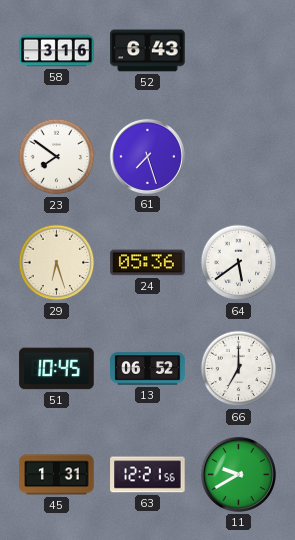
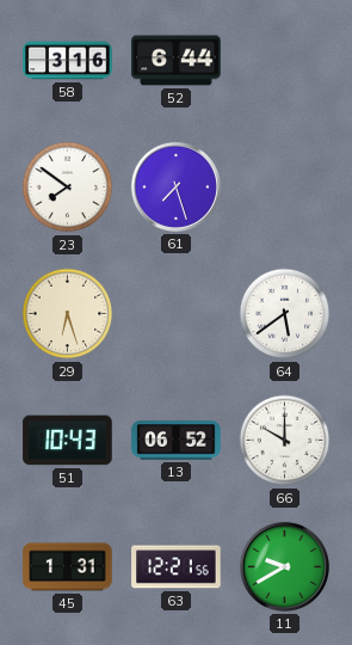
52: 6:43 -> 6:44 (177, 61)
24: 05:36 -> none (148, 263)
51: 10:45 -> 10:43 (68, 441)
66: 7:00 -> 10:00 (285, 441)
